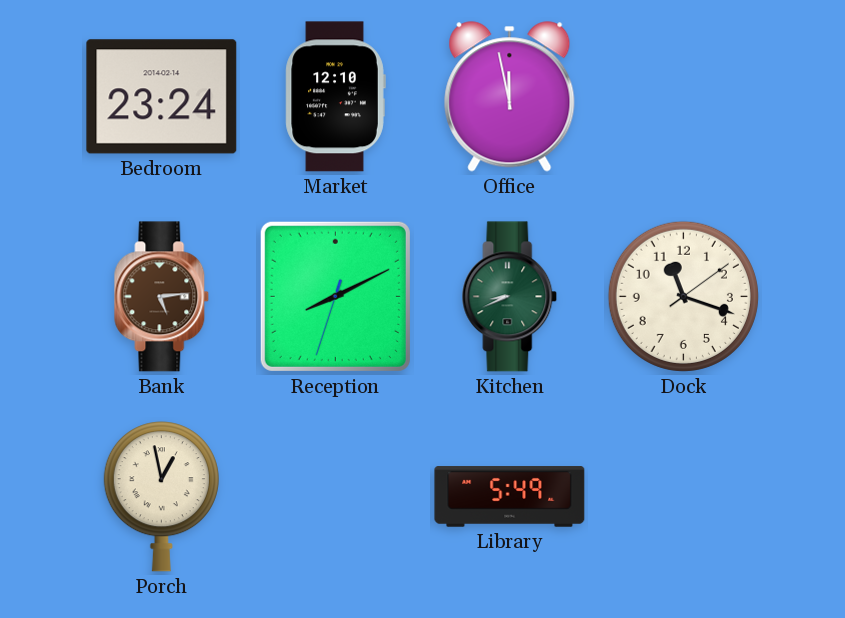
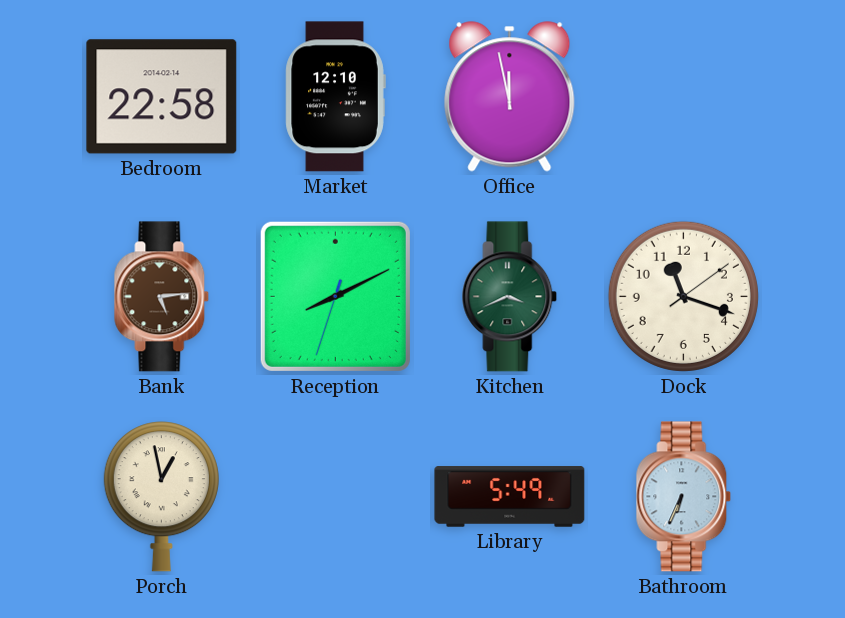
Bedroom: 23:24 -> 22:58 (162, 97)
Kitchen: 8:41 -> 3:41 (510, 297)
Bathroom: none -> 6:34 (684, 497)
